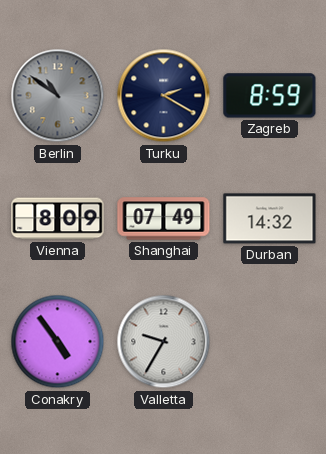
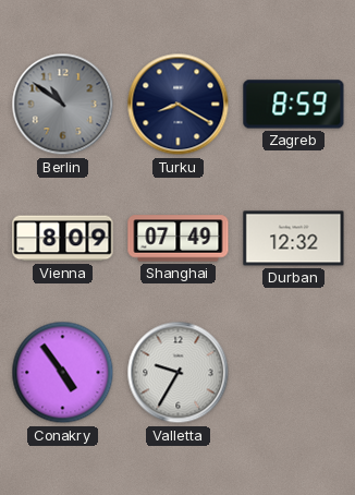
Turku: 2:20 -> 8:20 (179, 105)
Durban: 14:32 -> 12:32 (294, 239)
